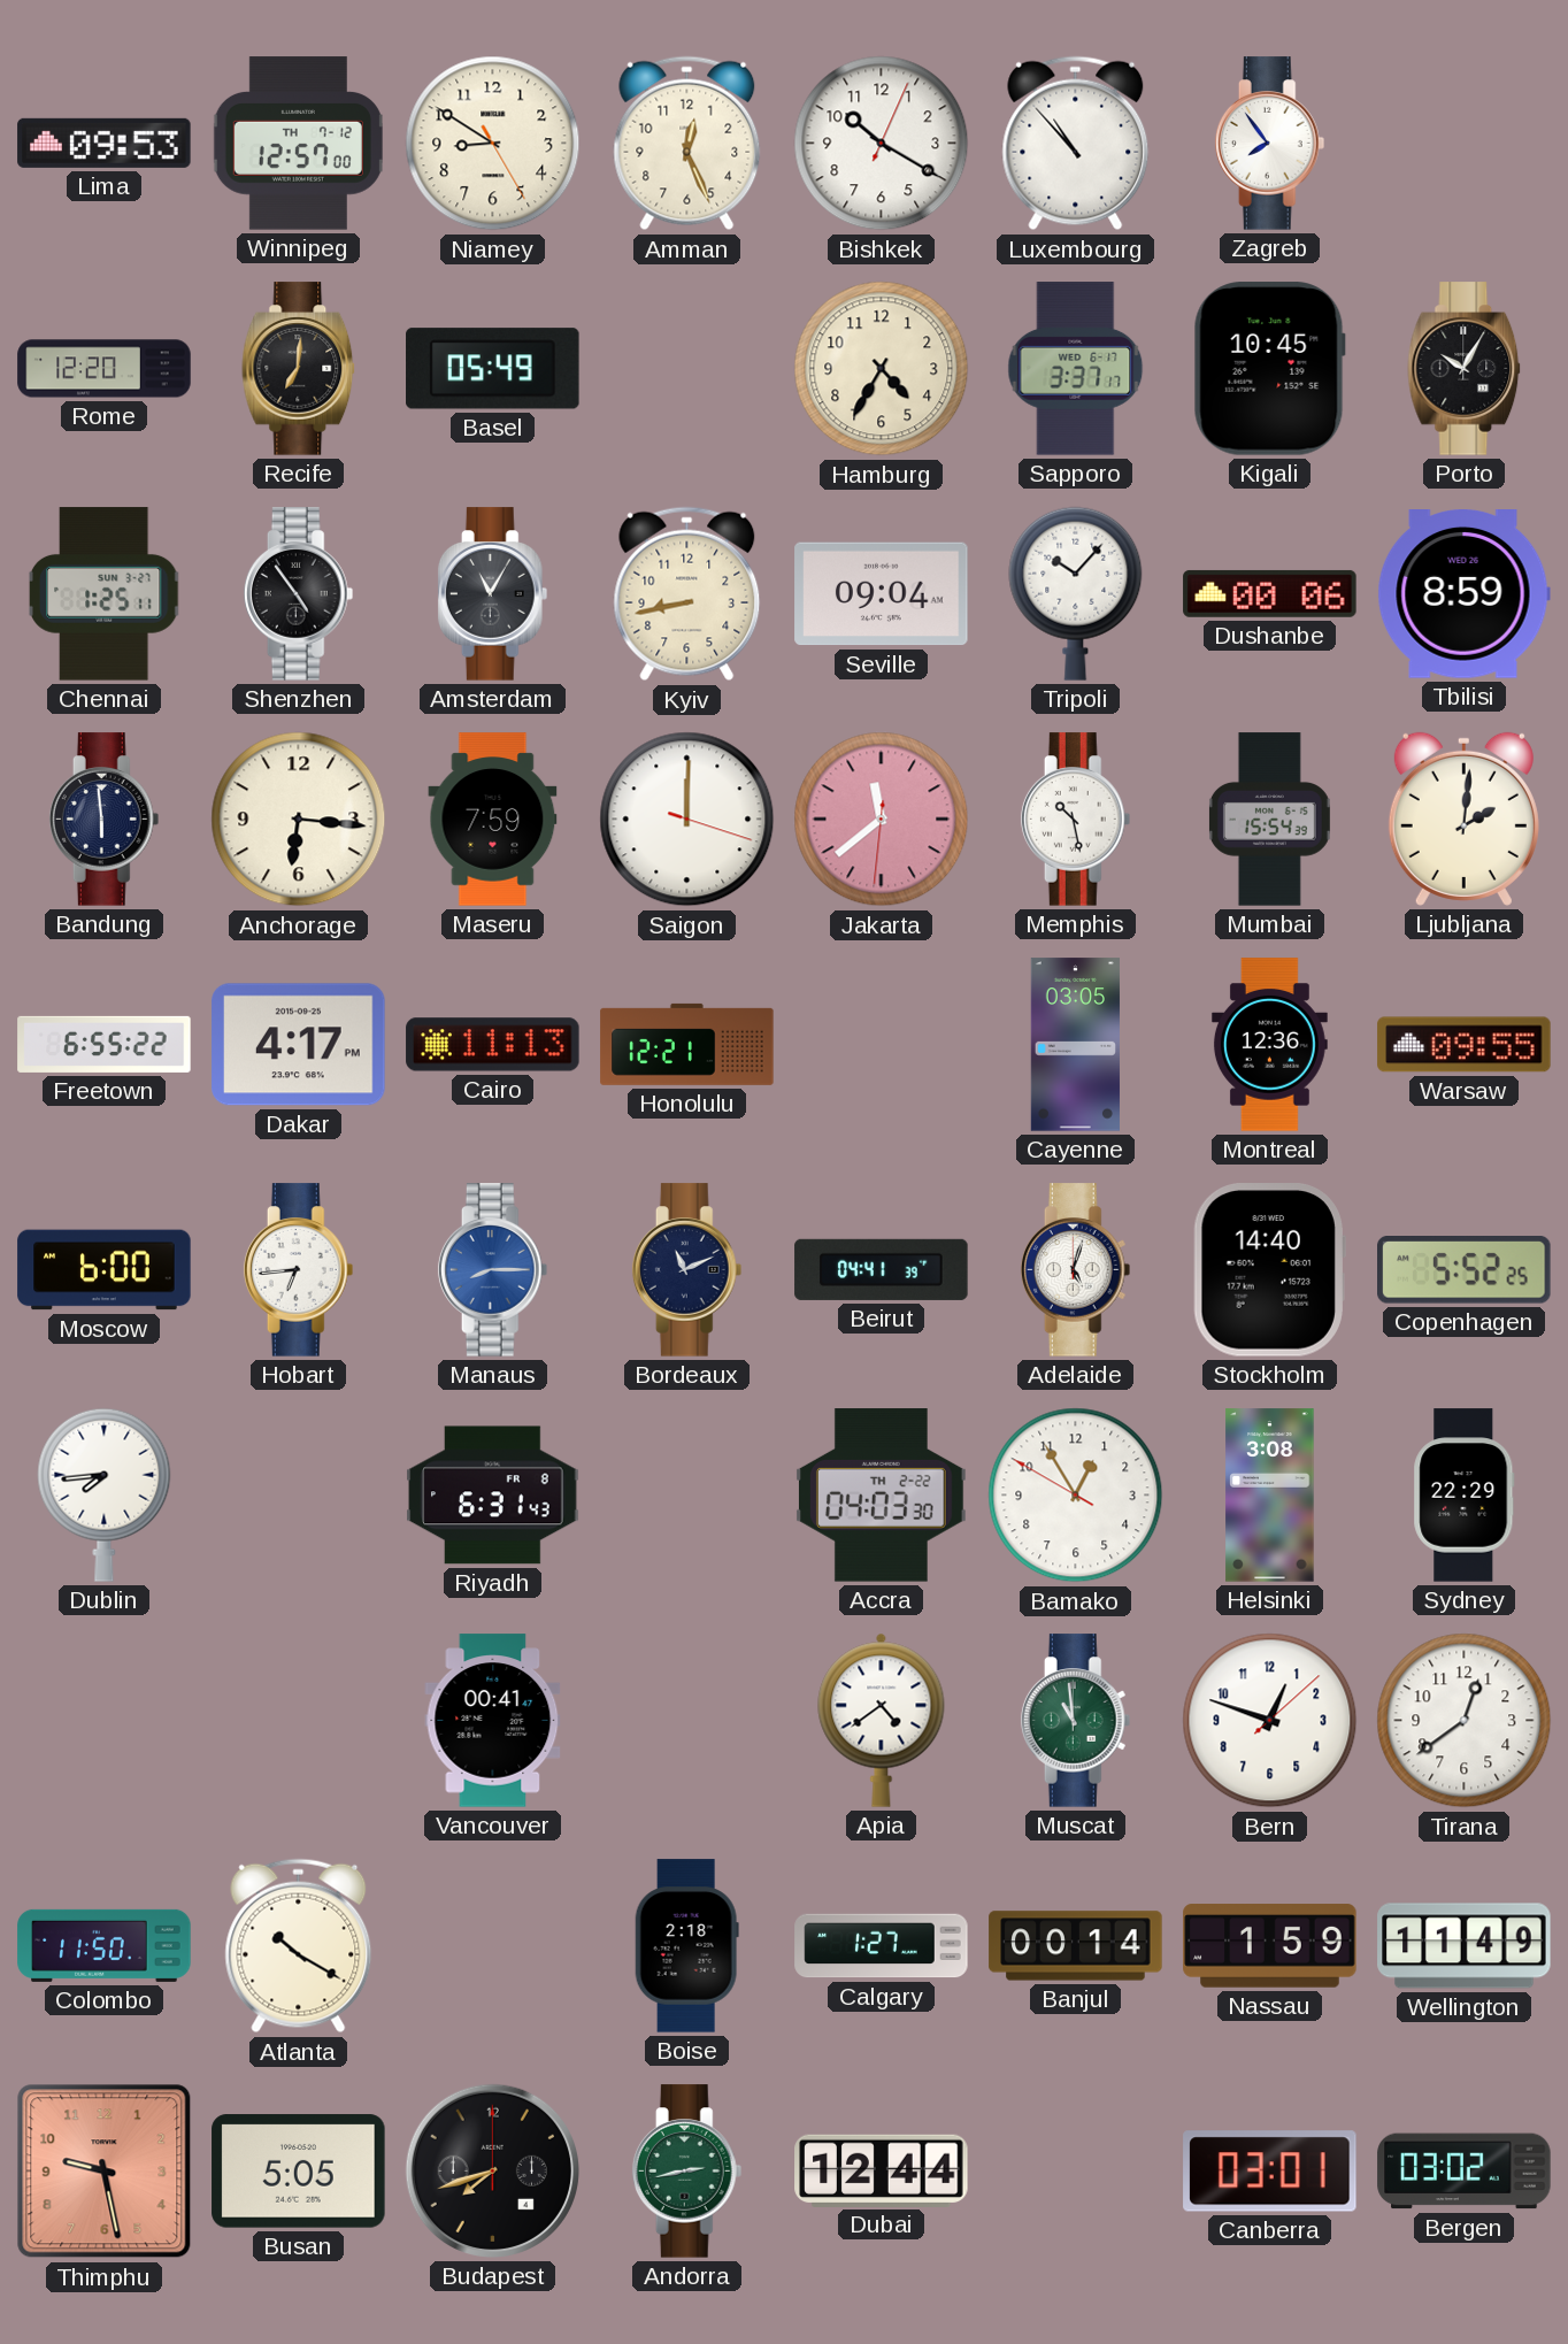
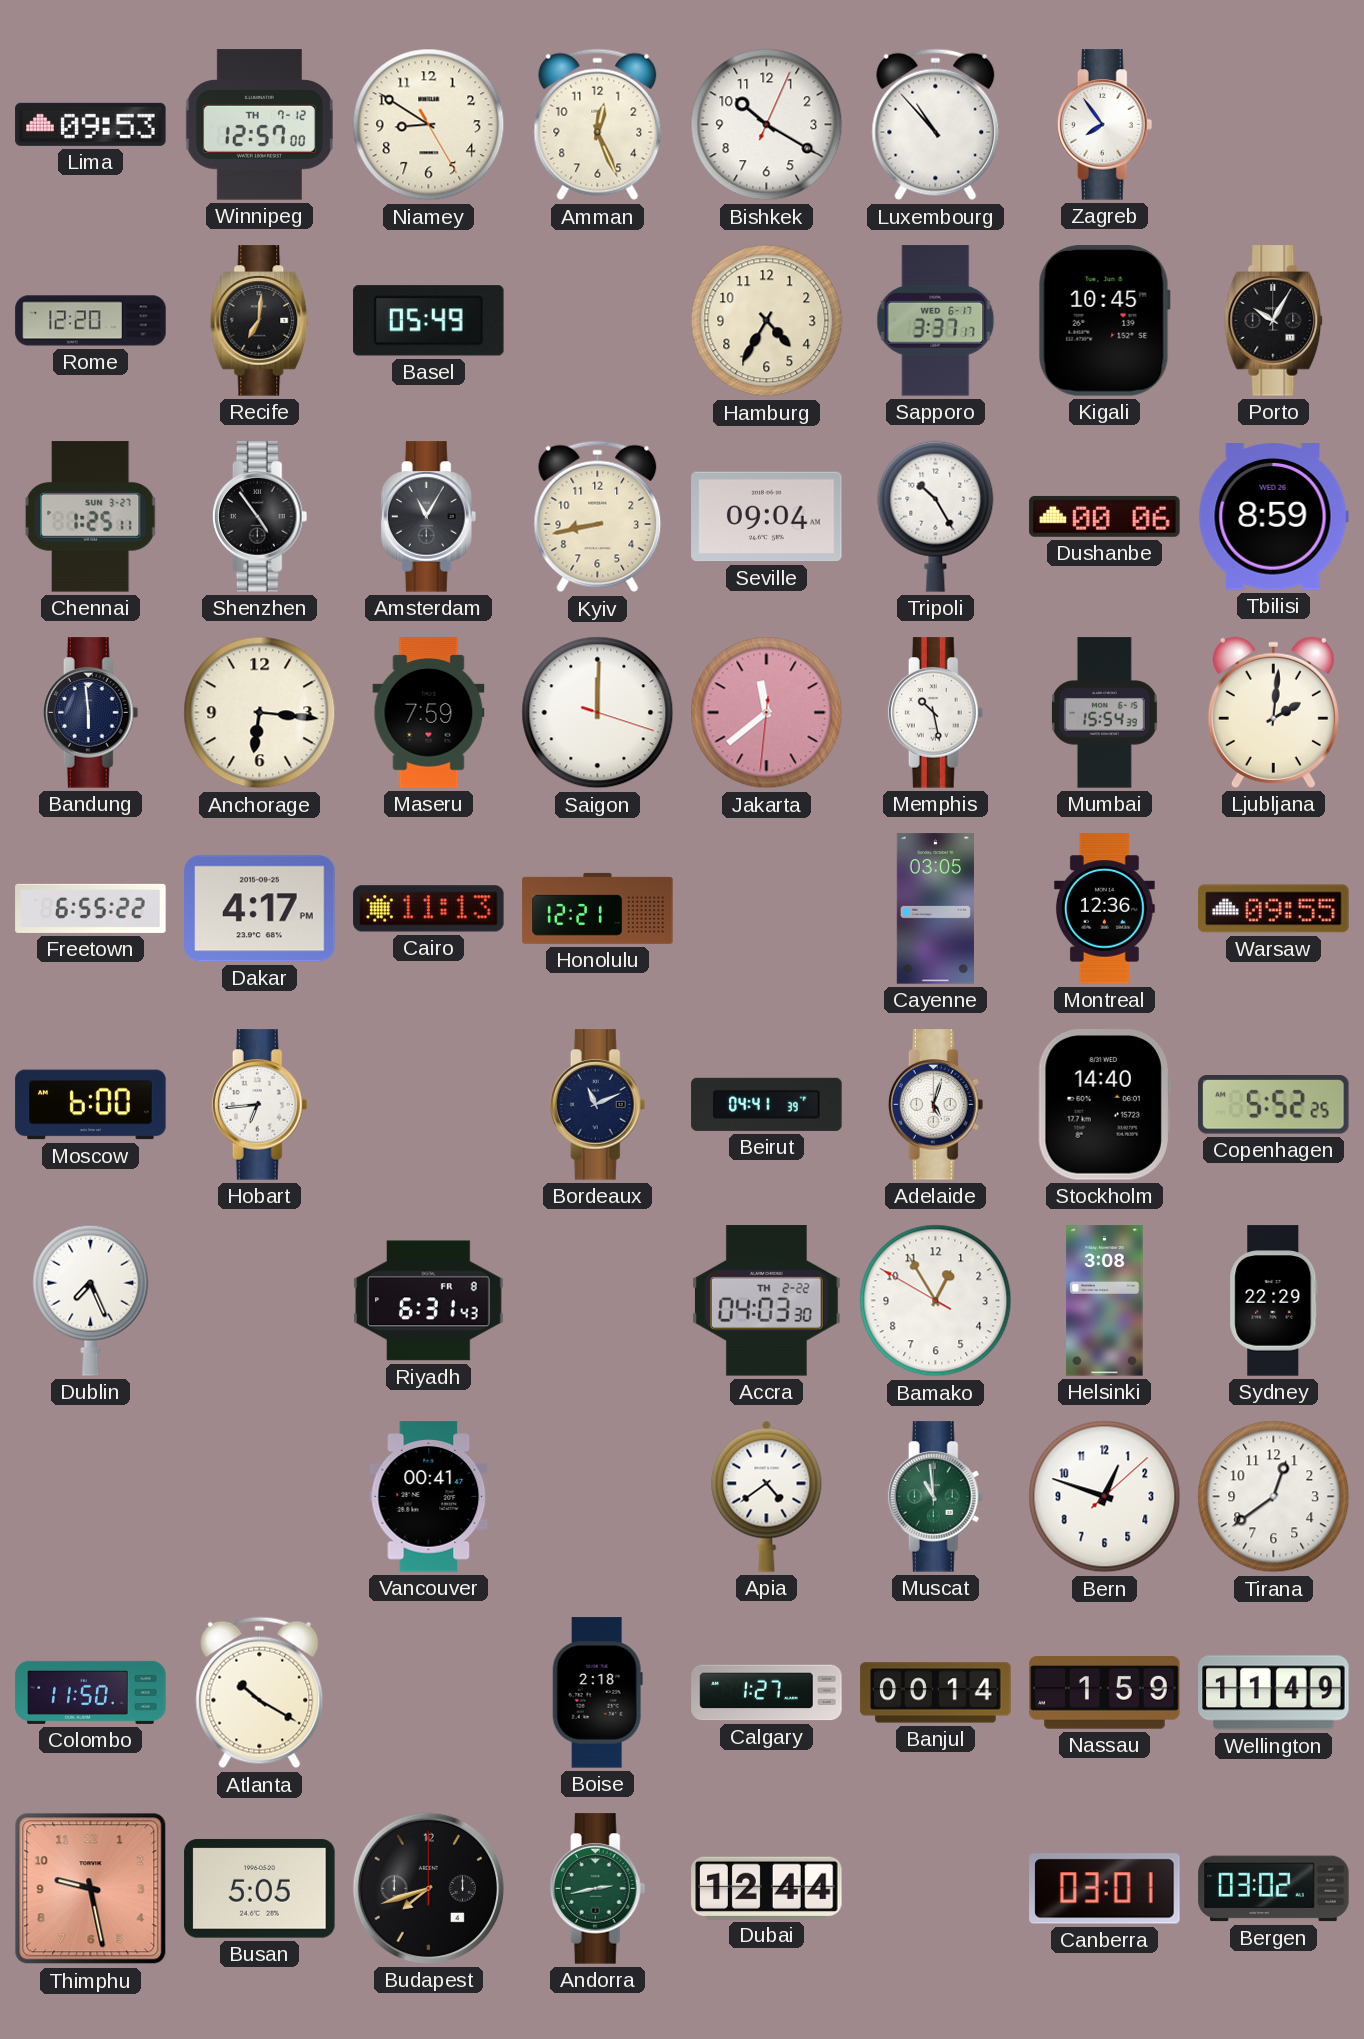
Tripoli: 10:07 -> 10:25 (936, 516)
Manaus: 8:15 -> none (493, 1270)
Dublin: 7:44 -> 7:26 (91, 1300)
